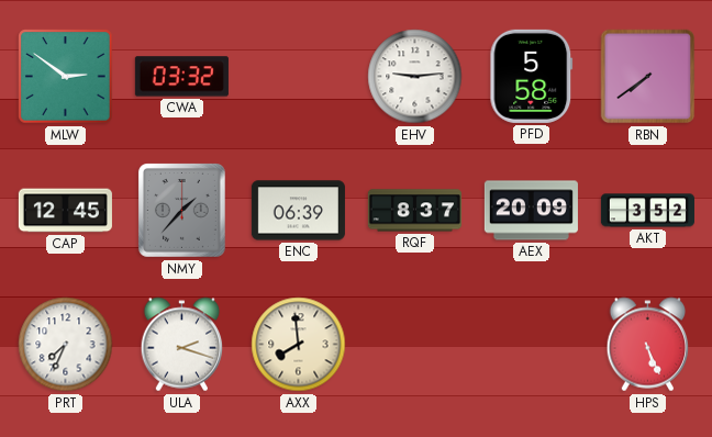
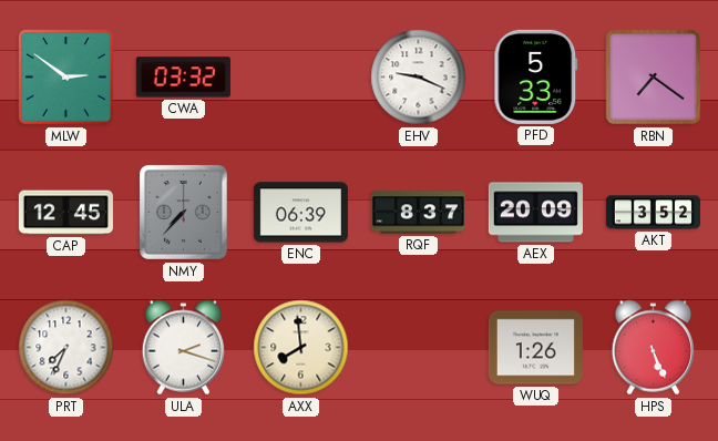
EHV: 9:14 -> 9:19 (419, 78)
PFD: 5:58 -> 5:33 (536, 76)
RBN: 7:39 -> 7:21 (654, 78)
NMY: 1:37 -> 7:37 (183, 213)
WUQ: none -> 1:26 (535, 348)
